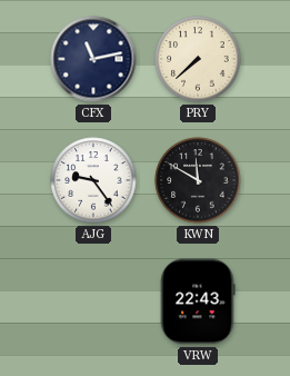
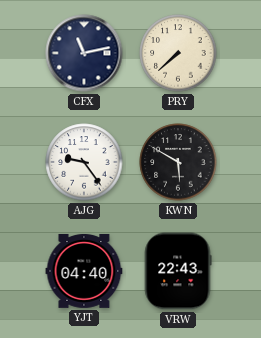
KWN: 11:50 -> 5:50 (178, 162)
YJT: none -> 04:40 (84, 271)
